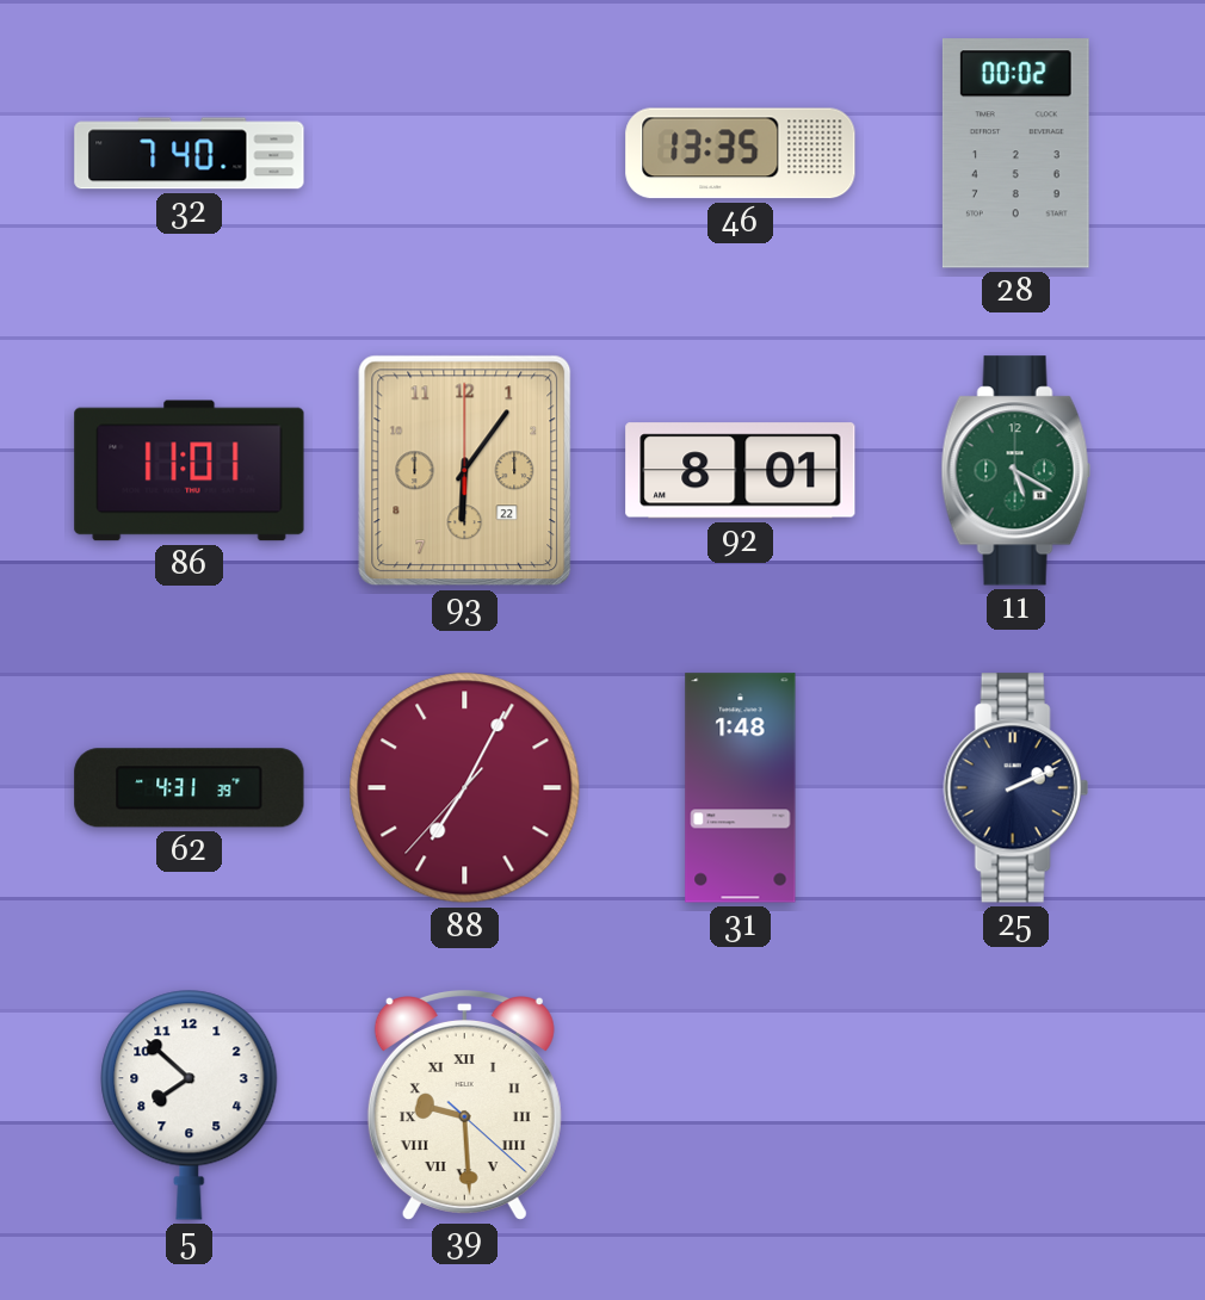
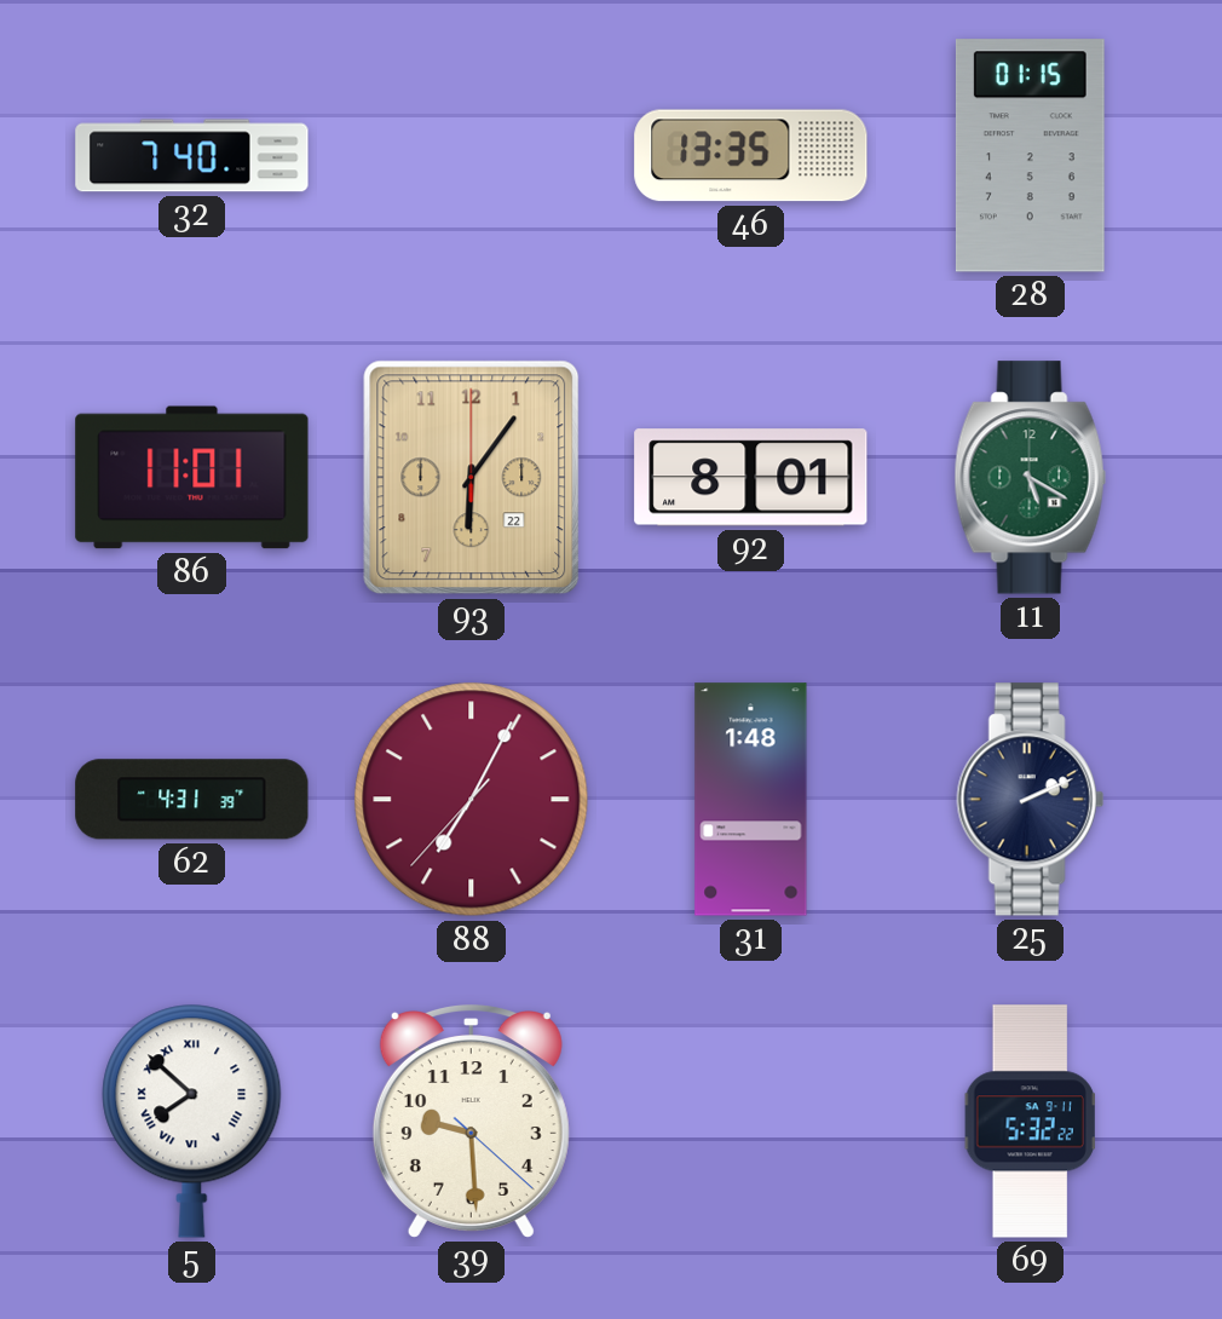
28: 00:02 -> 01:15 (1030, 156)
5 numerals: Arabic -> Roman (192, 1121)
39 numerals: Roman -> Arabic (471, 1122)
69: none -> 5:32 (1030, 1122)
